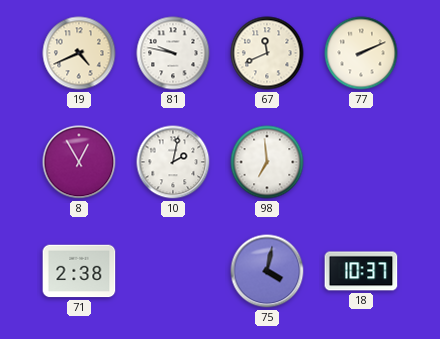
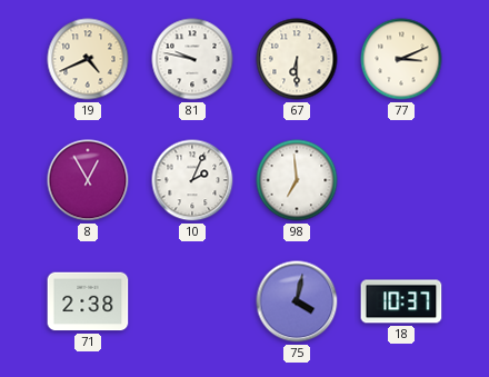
67: 11:41 -> 6:30 (297, 59)
77: 2:11 -> 3:11 (401, 59)
10: 2:02 -> 2:04 (192, 180)
